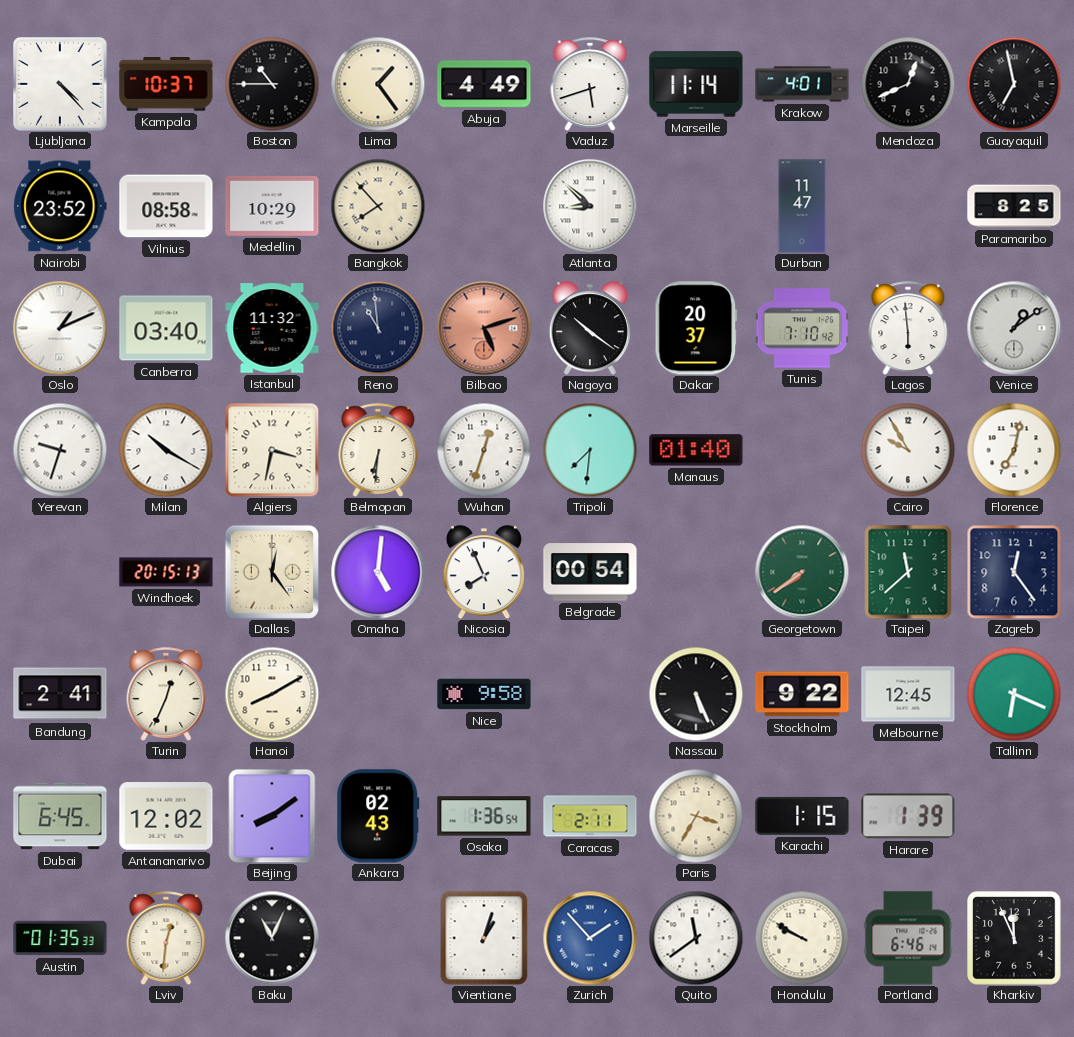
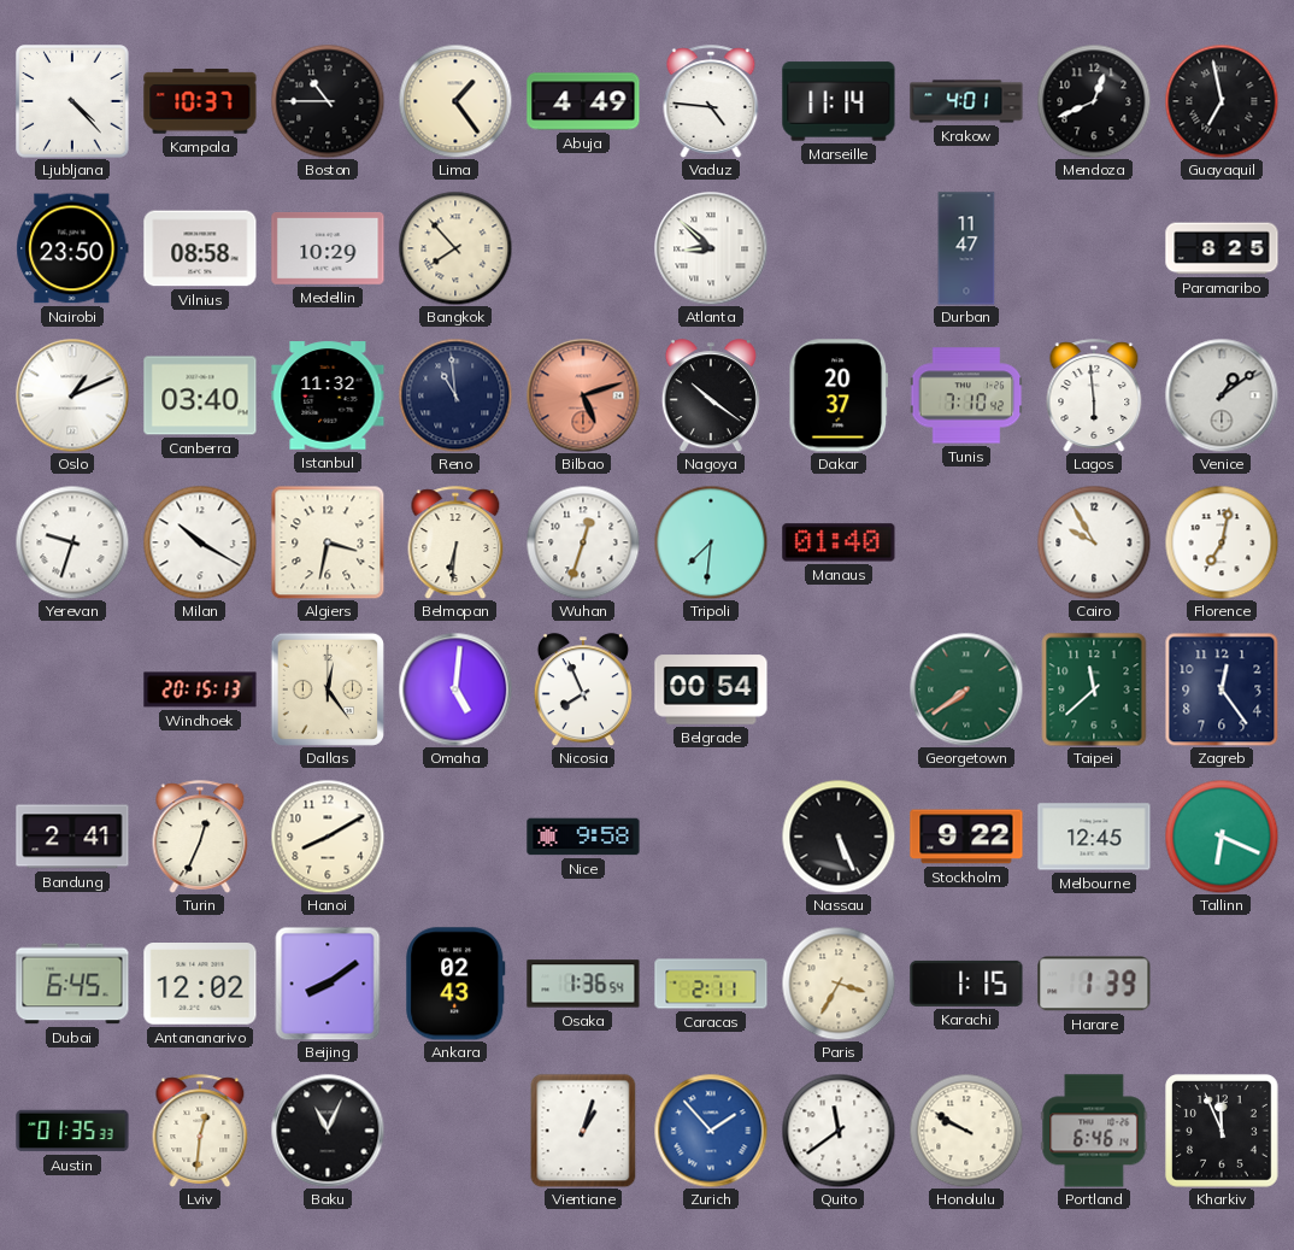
Vaduz: 5:42 -> 4:46 (711, 101)
Nairobi: 23:52 -> 23:50 (72, 248)
